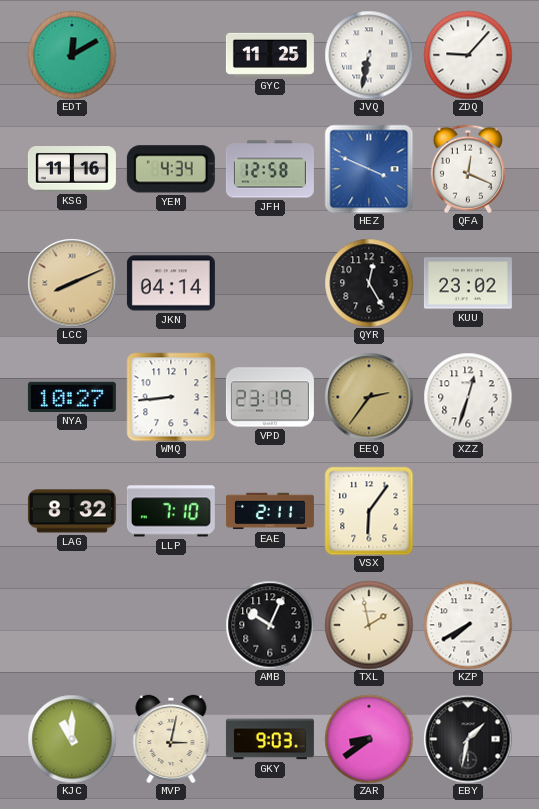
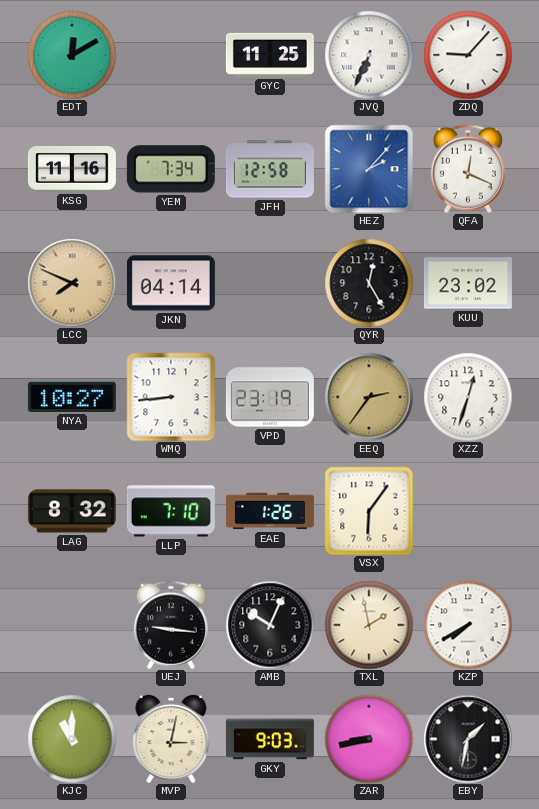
JVQ: 6:32 -> 6:34 (369, 55)
YEM: 4:34 -> 7:34 (171, 169)
HEZ: 3:49 -> 2:07 (369, 169)
LCC: 8:11 -> 7:49 (72, 283)
EAE: 2:11 -> 1:26 (270, 511)
UEJ: none -> 9:16 (171, 625)
ZAR: 8:39 -> 8:43 (369, 739)
